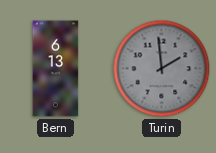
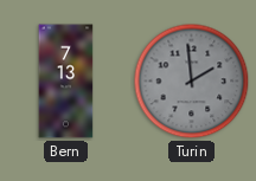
Bern: 6:13 -> 7:13 (66, 82)
